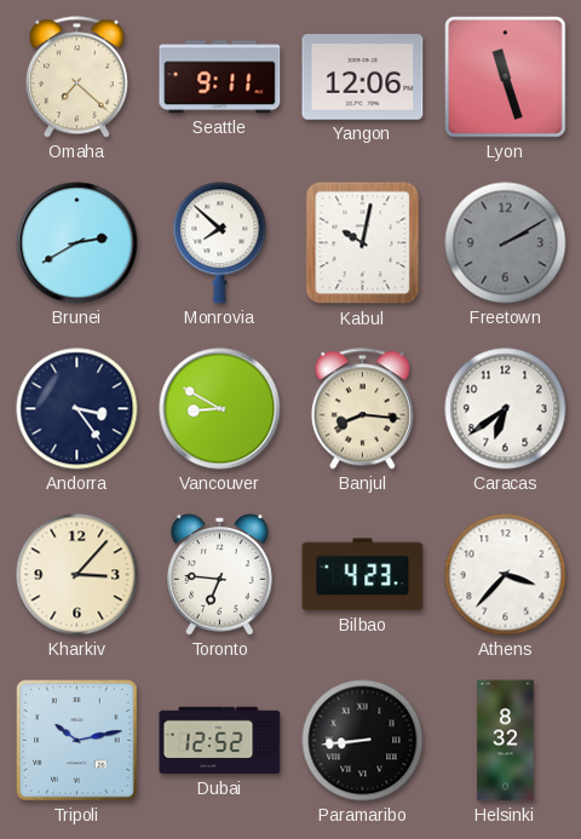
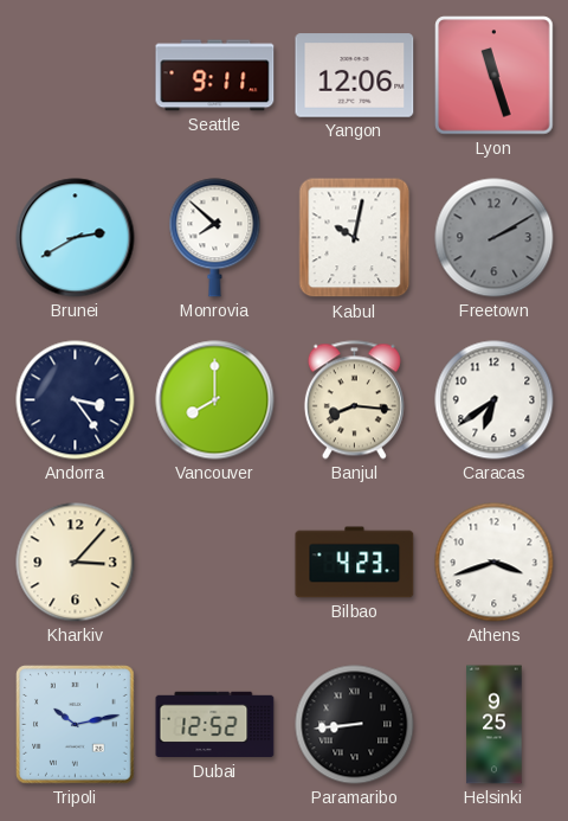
Omaha: 7:22 -> none (76, 77)
Vancouver: 8:50 -> 8:00 (215, 400)
Toronto: 6:46 -> none (220, 575)
Athens: 3:37 -> 3:42 (495, 563)
Helsinki: 8:32 -> 9:25 (495, 725)
